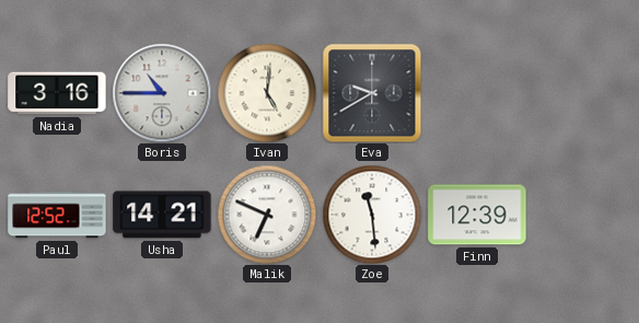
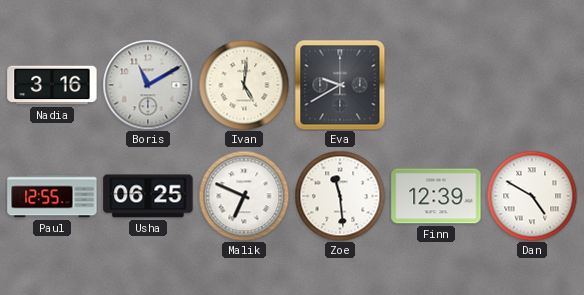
Boris: 10:45 -> 11:10 (148, 85)
Paul: 12:52 -> 12:55 (52, 196)
Usha: 14:21 -> 06:25 (148, 196)
Dan: none -> 4:50 (532, 196)
